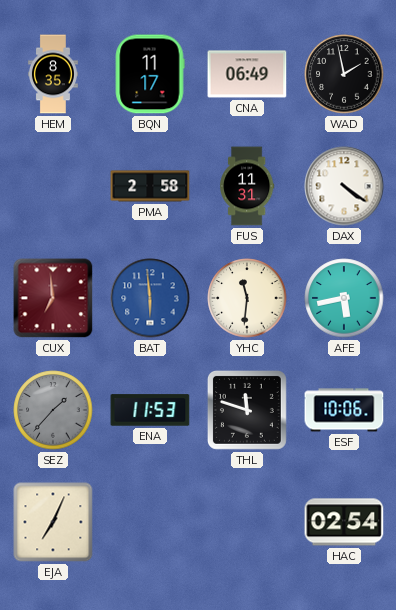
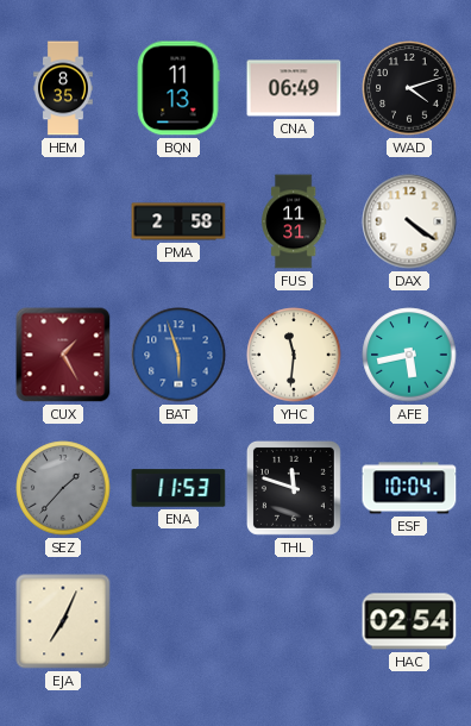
BQN: 11:17 -> 11:13 (178, 88)
WAD: 1:58 -> 4:12 (409, 88)
CUX: 6:59 -> 1:25 (63, 355)
BAT: 5:59 -> 5:57 (178, 355)
ESF: 10:06 -> 10:04 (409, 488)
